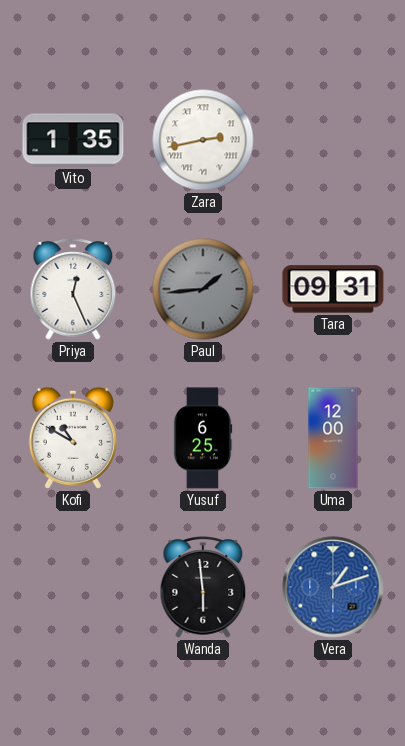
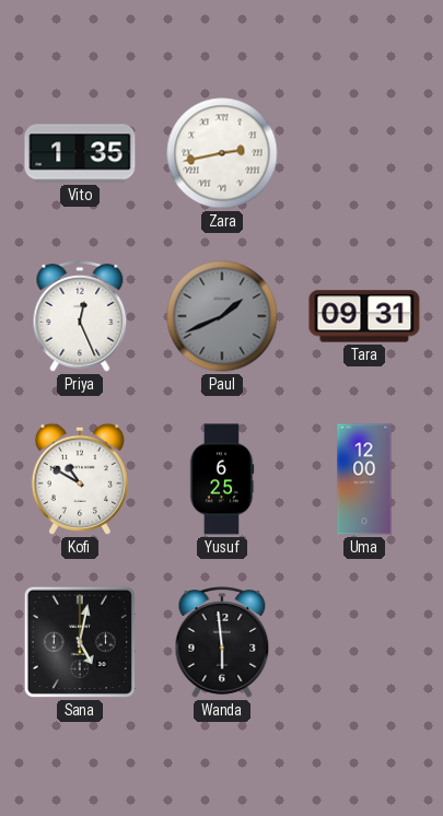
Paul: 1:44 -> 1:41 (222, 316)
Sana: none -> 5:02 (80, 642)
Vera: 1:12 -> none (333, 587)
